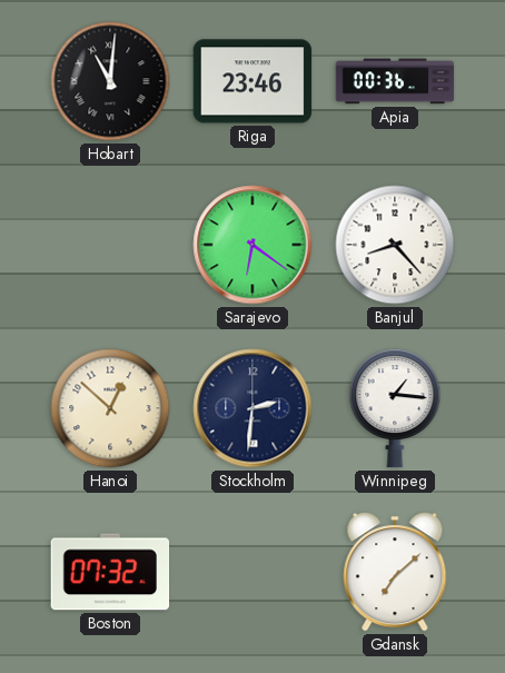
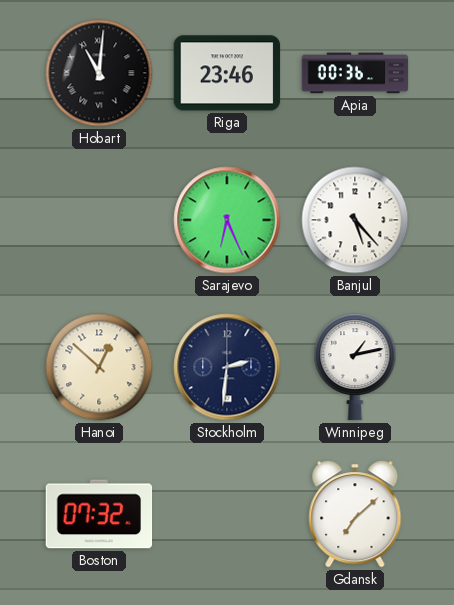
Sarajevo: 6:21 -> 6:26 (227, 220)
Banjul: 8:23 -> 5:23 (355, 220)
Winnipeg: 1:16 -> 1:13 (355, 367)
